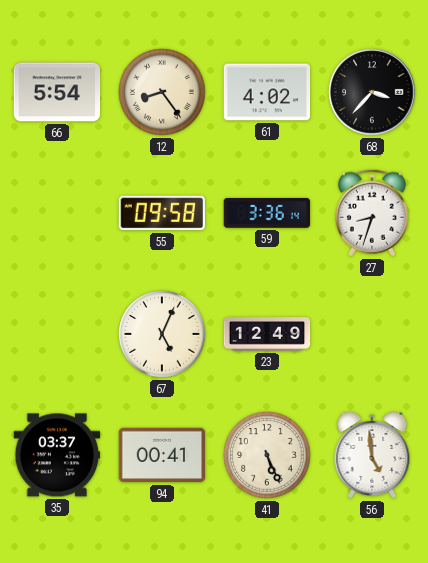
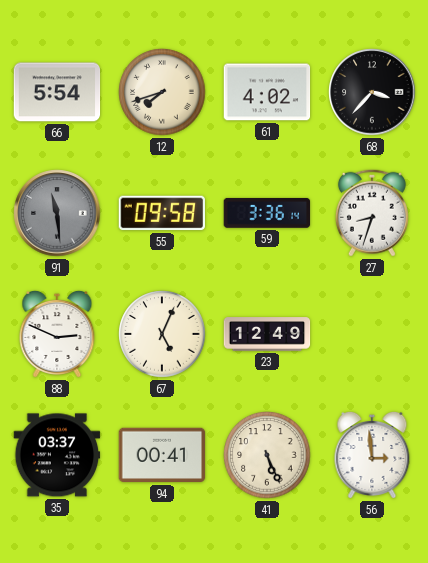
12: 8:24 -> 7:42 (162, 92)
91: none -> 11:29 (57, 213)
88: none -> 2:49 (57, 334)
56: 4:59 -> 2:59 (372, 455)
